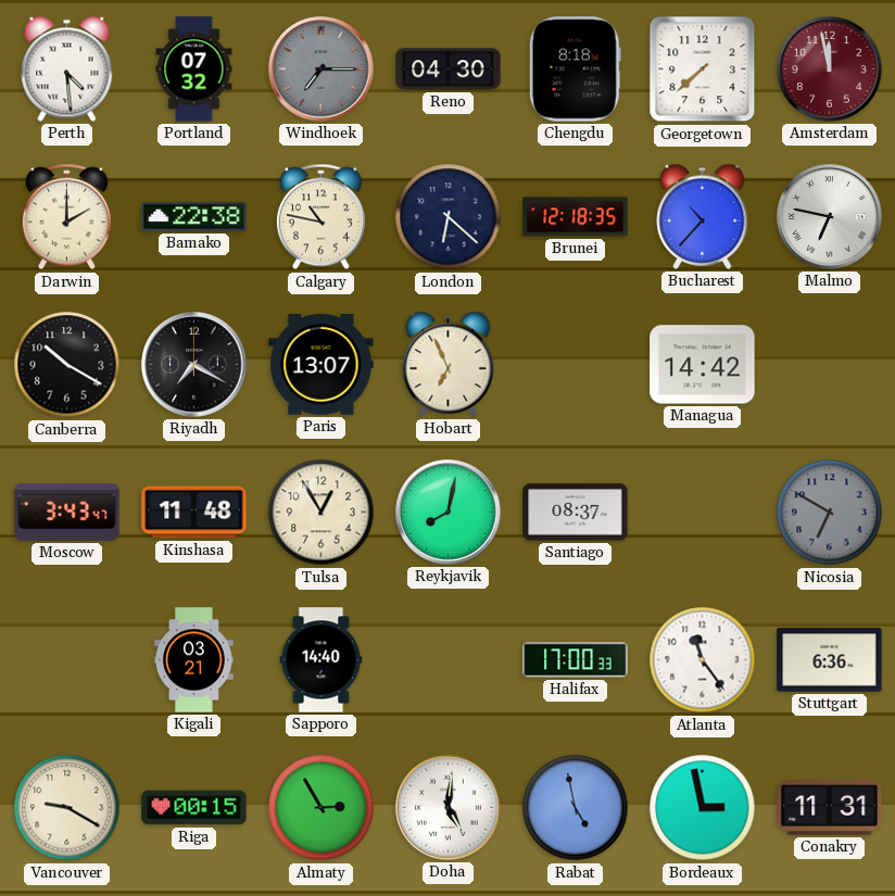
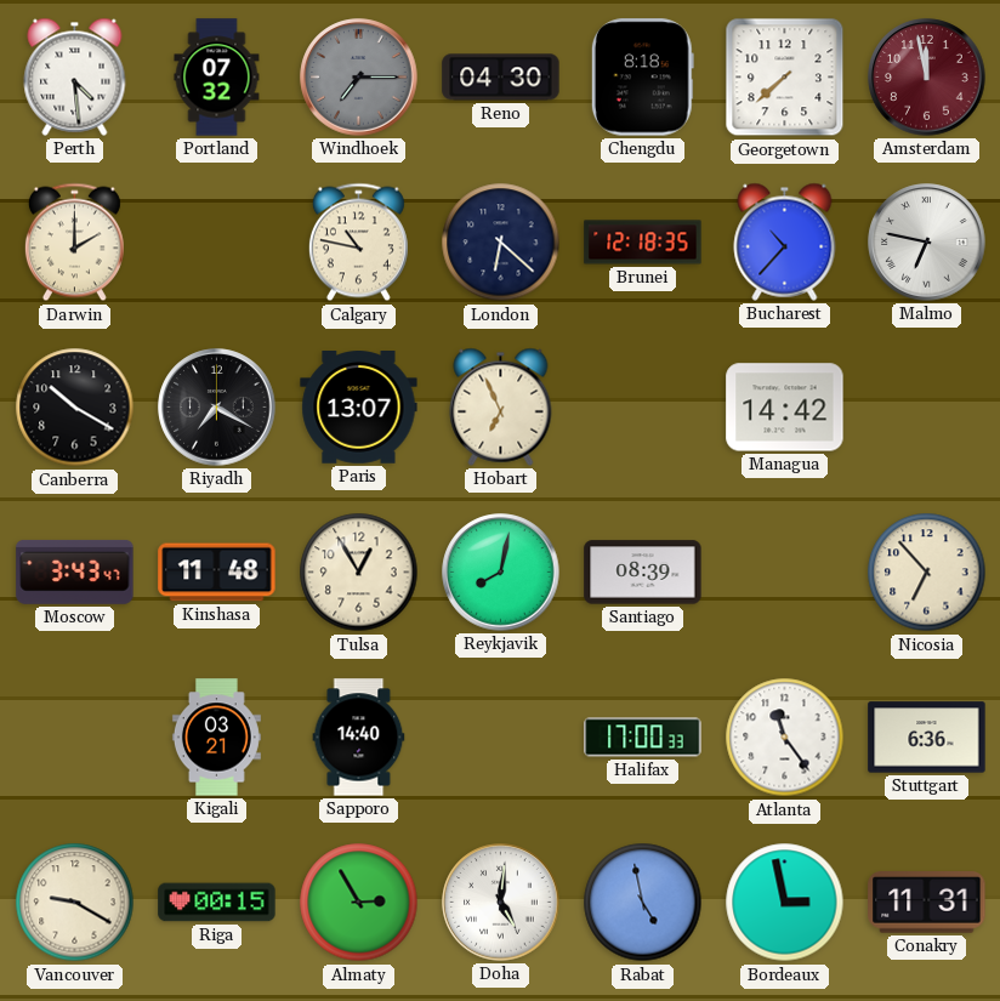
Bamako: 22:38 -> none (194, 217)
Santiago: 08:37 -> 08:39 (643, 573)
Nicosia: 6:50 -> 6:53 (927, 573)
Nicosia dial: grey -> cream (927, 573)
